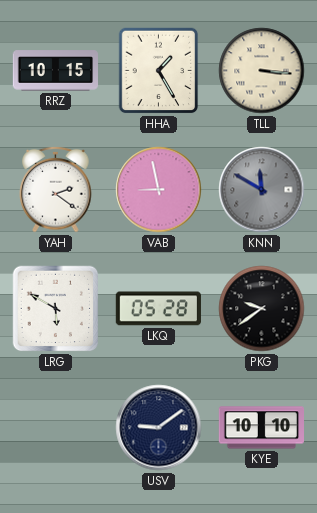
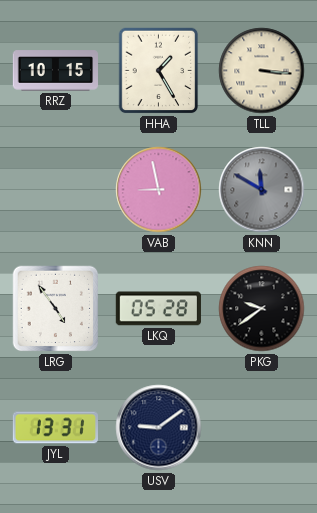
YAH: 2:21 -> none (56, 189)
LRG: 5:50 -> 4:54 (56, 309)
JYL: none -> 13:31 (55, 428)
KYE: 10:10 -> none (261, 428)
